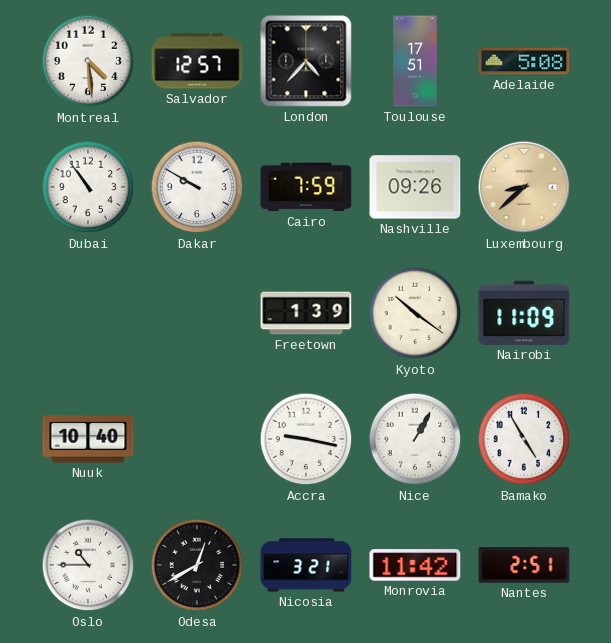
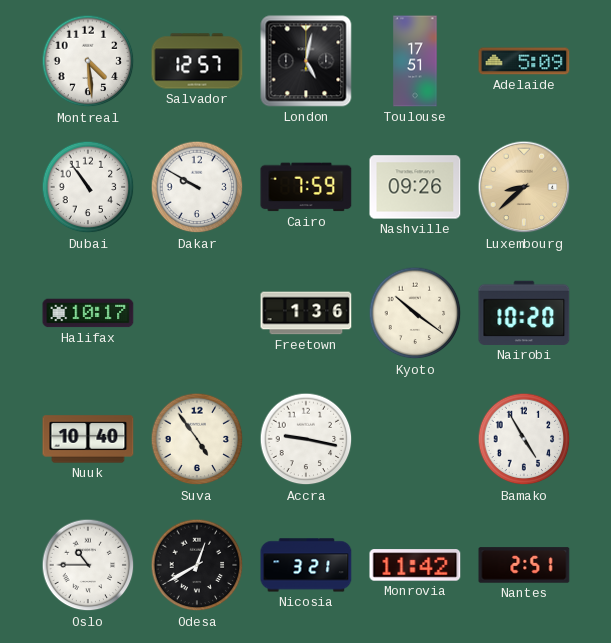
London: 4:37 -> 5:02 (306, 61)
Adelaide: 5:08 -> 5:09 (524, 61)
Halifax: none -> 10:17 (88, 313)
Freetown: 1:39 -> 1:36 (306, 313)
Nairobi: 11:09 -> 10:20 (524, 313)
Suva: none -> 4:54 (197, 439)
Nice: 1:05 -> none (415, 439)
